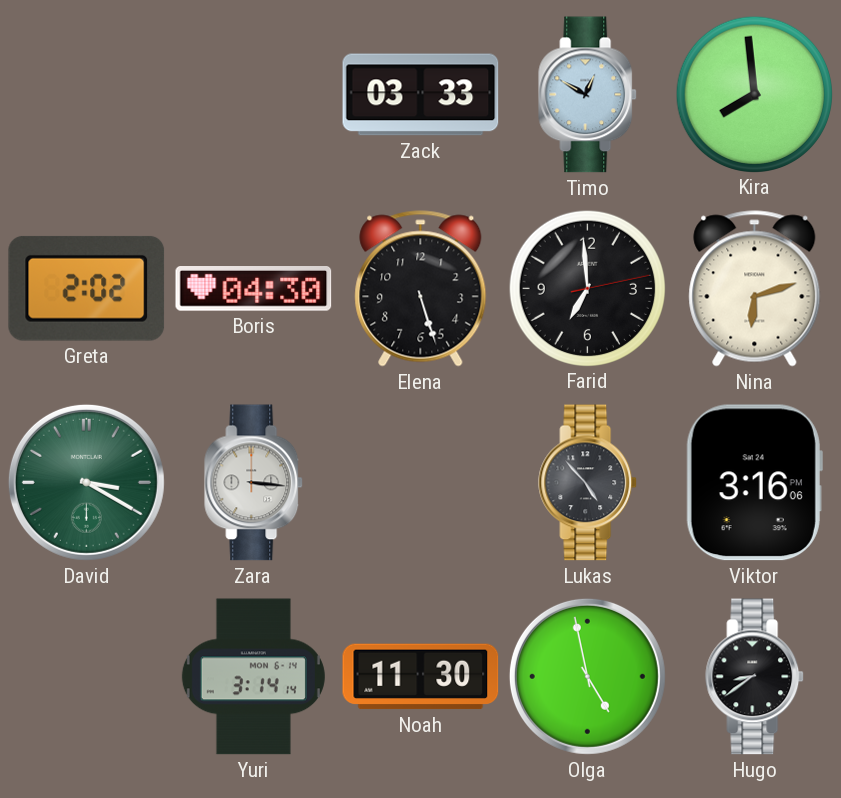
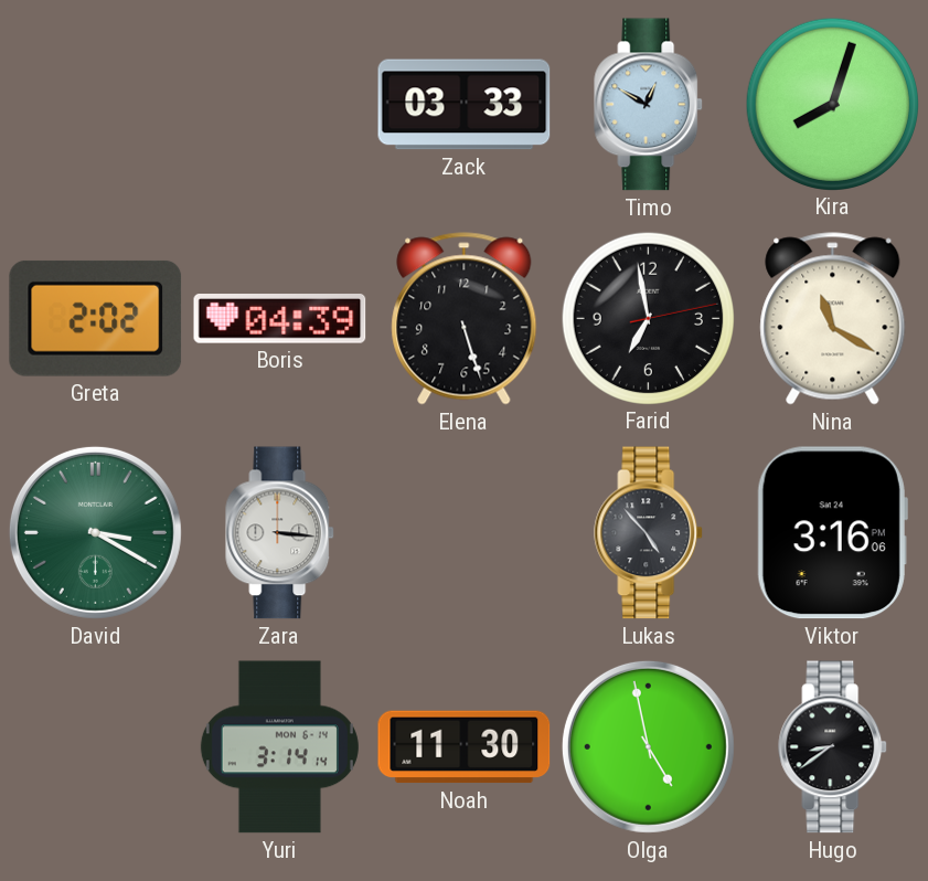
Kira: 7:59 -> 8:03 (832, 104)
Boris: 04:30 -> 04:39 (280, 319)
Farid: 6:59 -> 6:58 (648, 318)
Nina: 6:12 -> 11:20 (833, 319)
